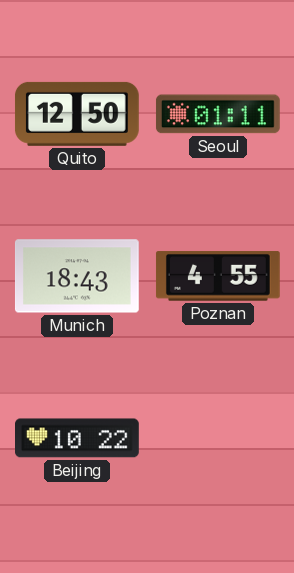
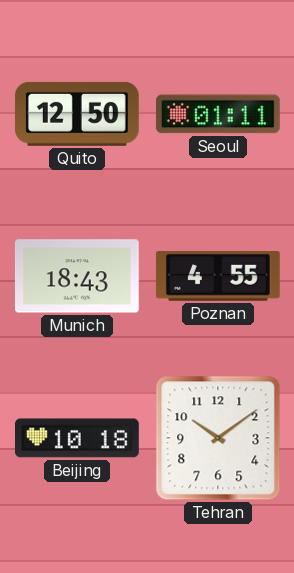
Beijing: 10:22 -> 10:18 (78, 438)
Tehran: none -> 10:09 (218, 438)
